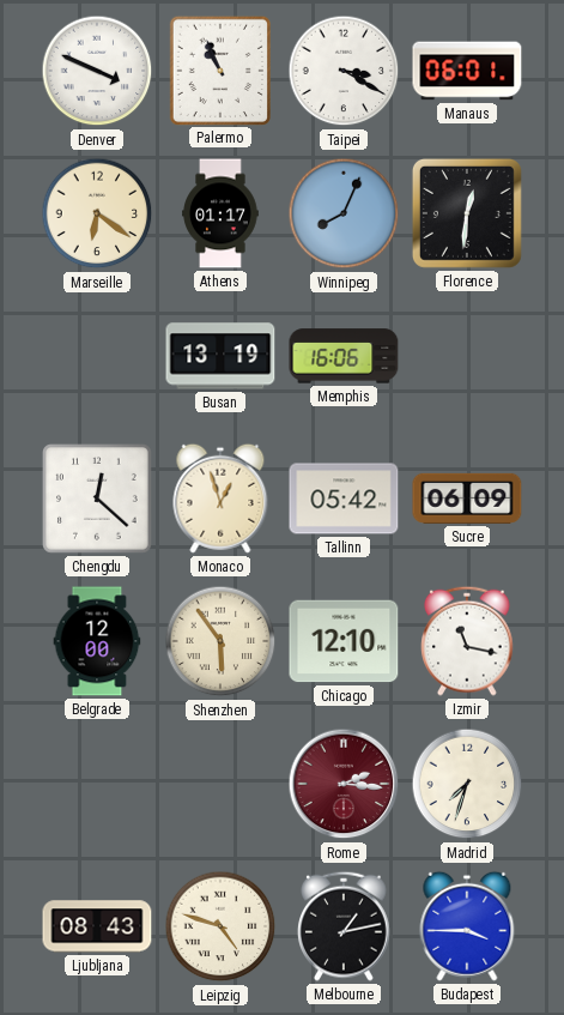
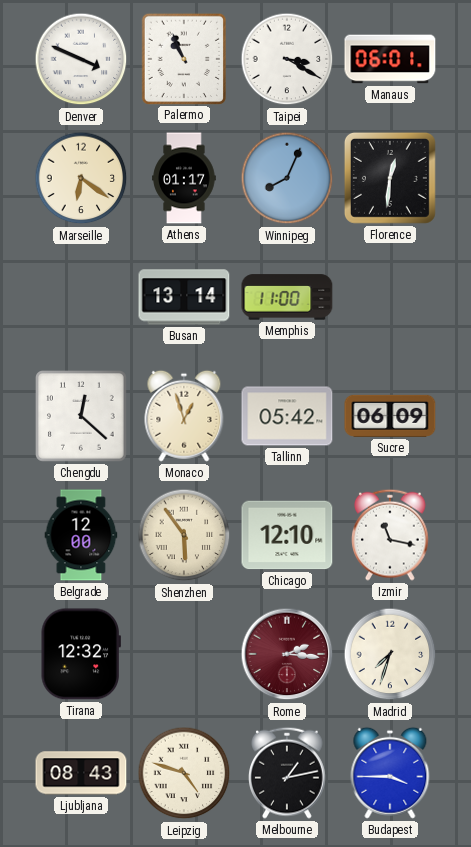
Busan: 13:19 -> 13:14 (184, 297)
Memphis: 16:06 -> 11:00 (287, 297)
Tirana: none -> 12:32 (81, 654)
